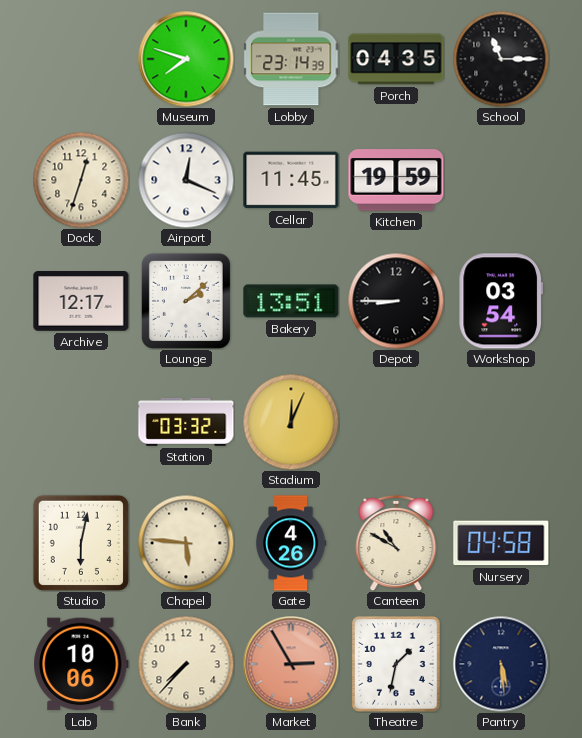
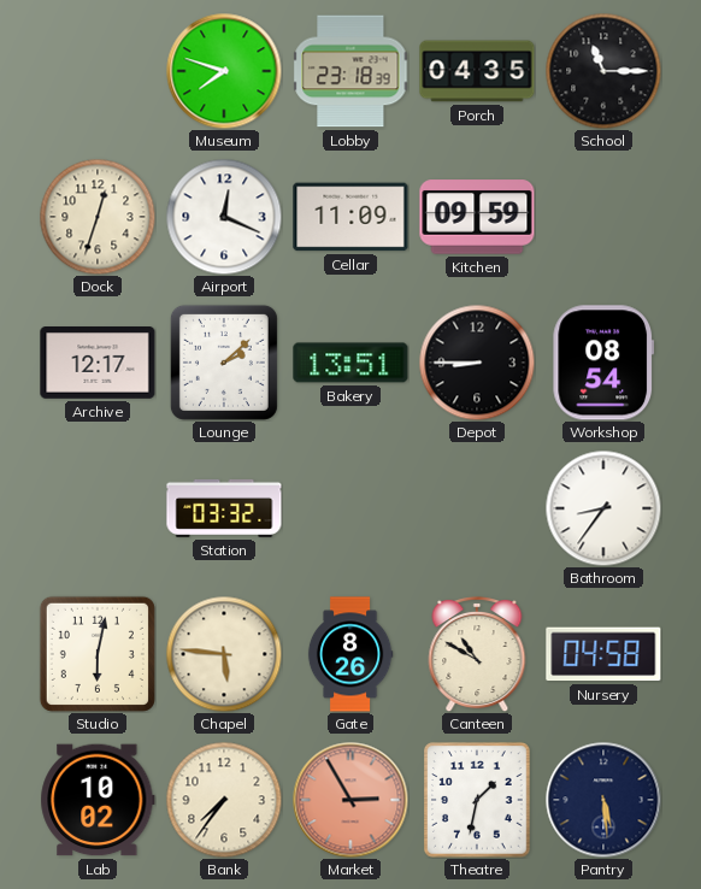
Lobby: 23:14 -> 23:18 (350, 71)
Cellar: 11:45 -> 11:09 (350, 217)
Kitchen: 19:59 -> 09:59 (477, 217)
Workshop: 03:54 -> 08:54 (603, 363)
Stadium: 12:04 -> none (291, 422)
Bathroom: none -> 8:36 (603, 508)
Gate: 4:26 -> 8:26 (350, 654)
Lab: 10:06 -> 10:02 (98, 800)
Bank: 7:37 -> 7:36 (224, 800)
